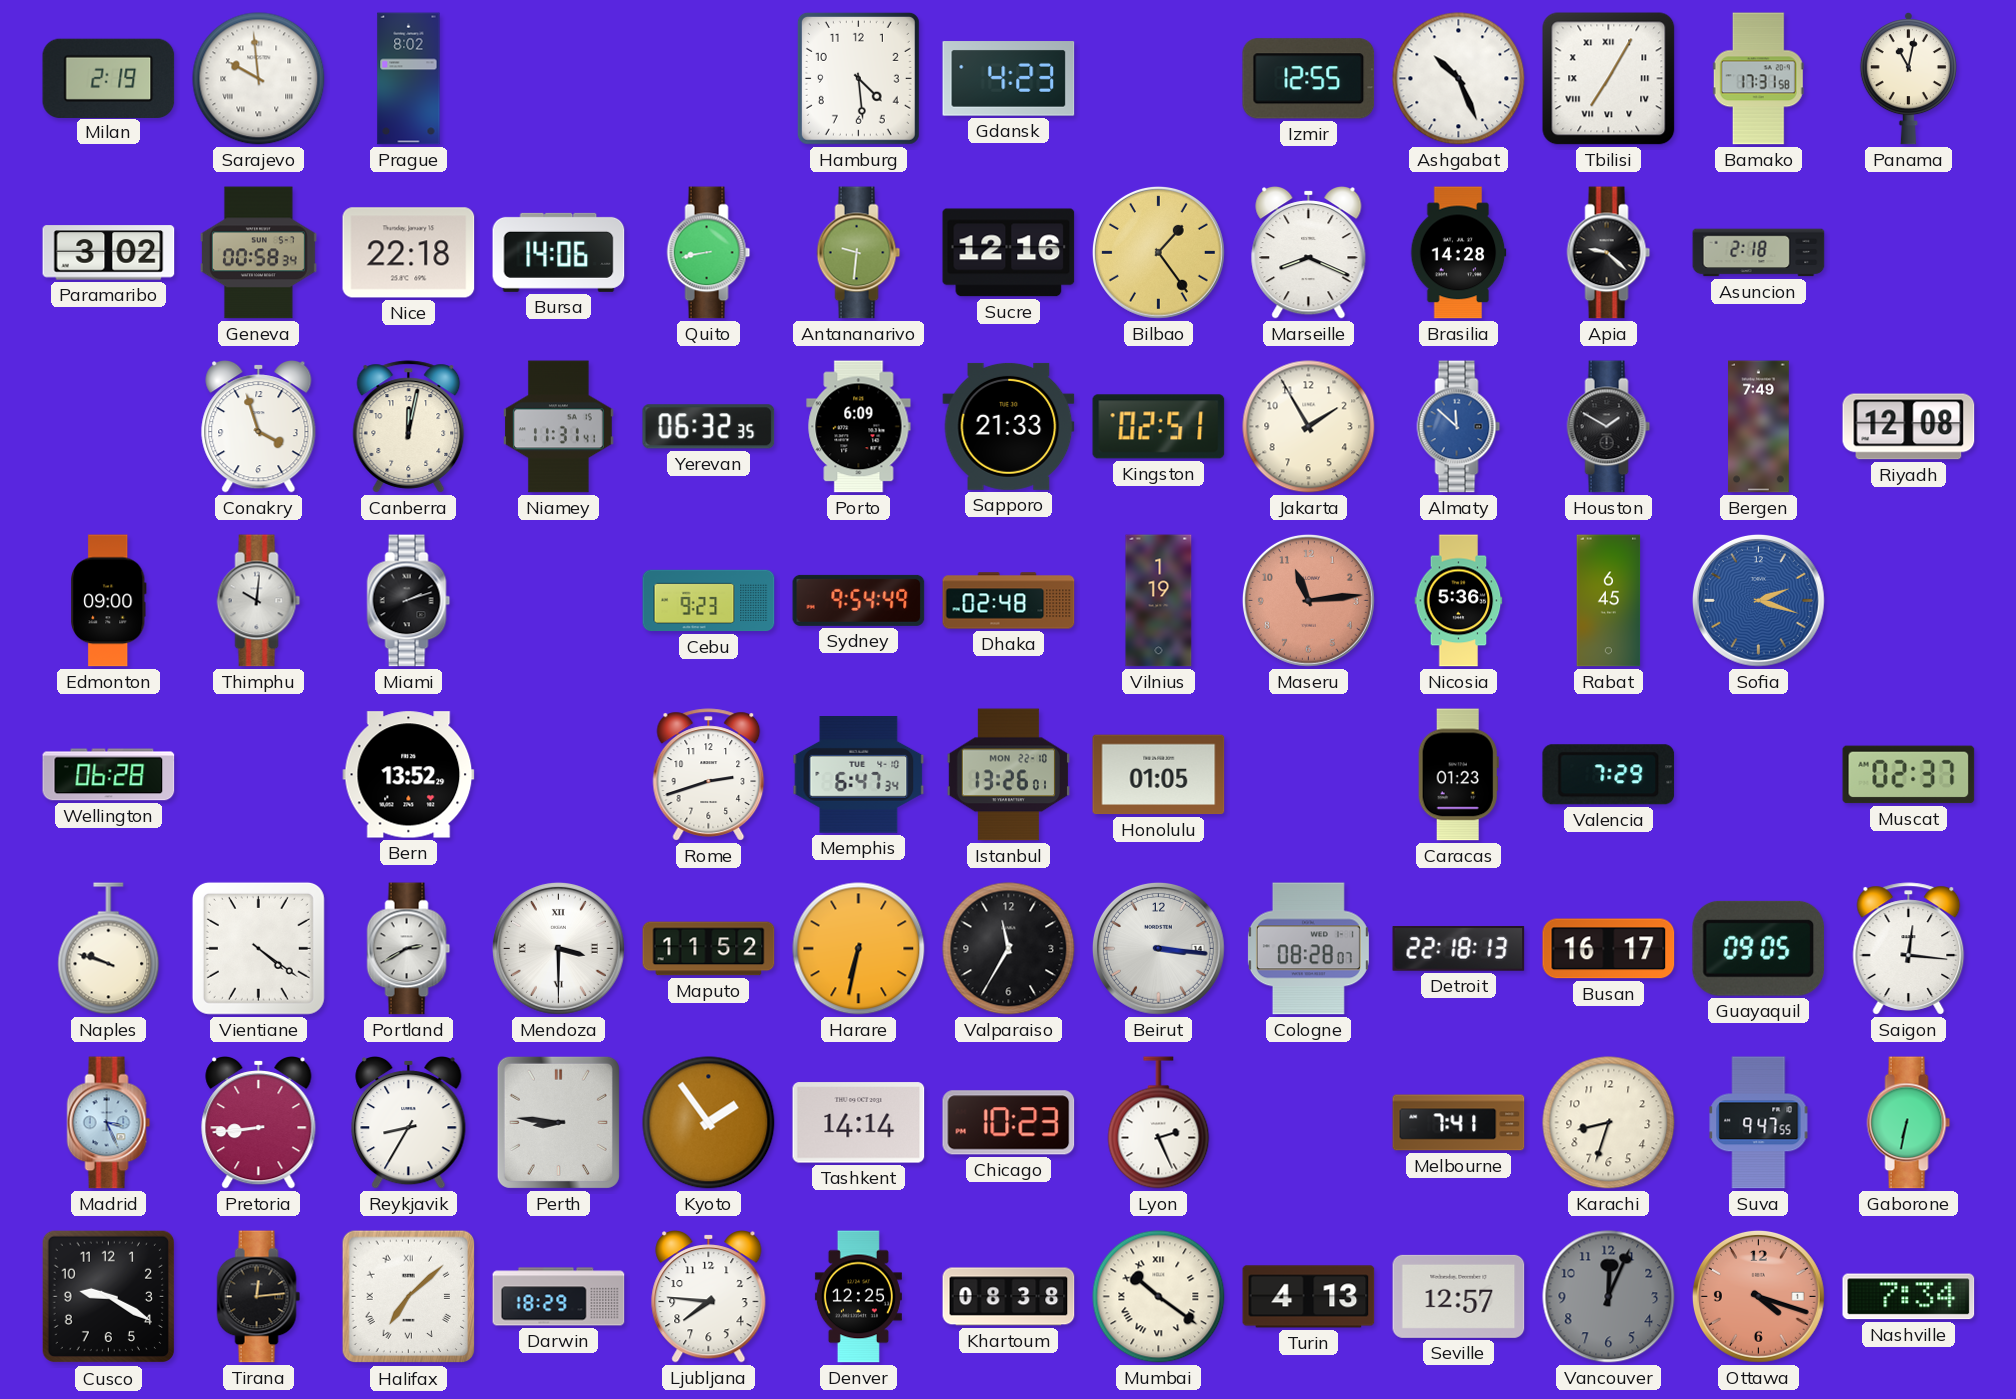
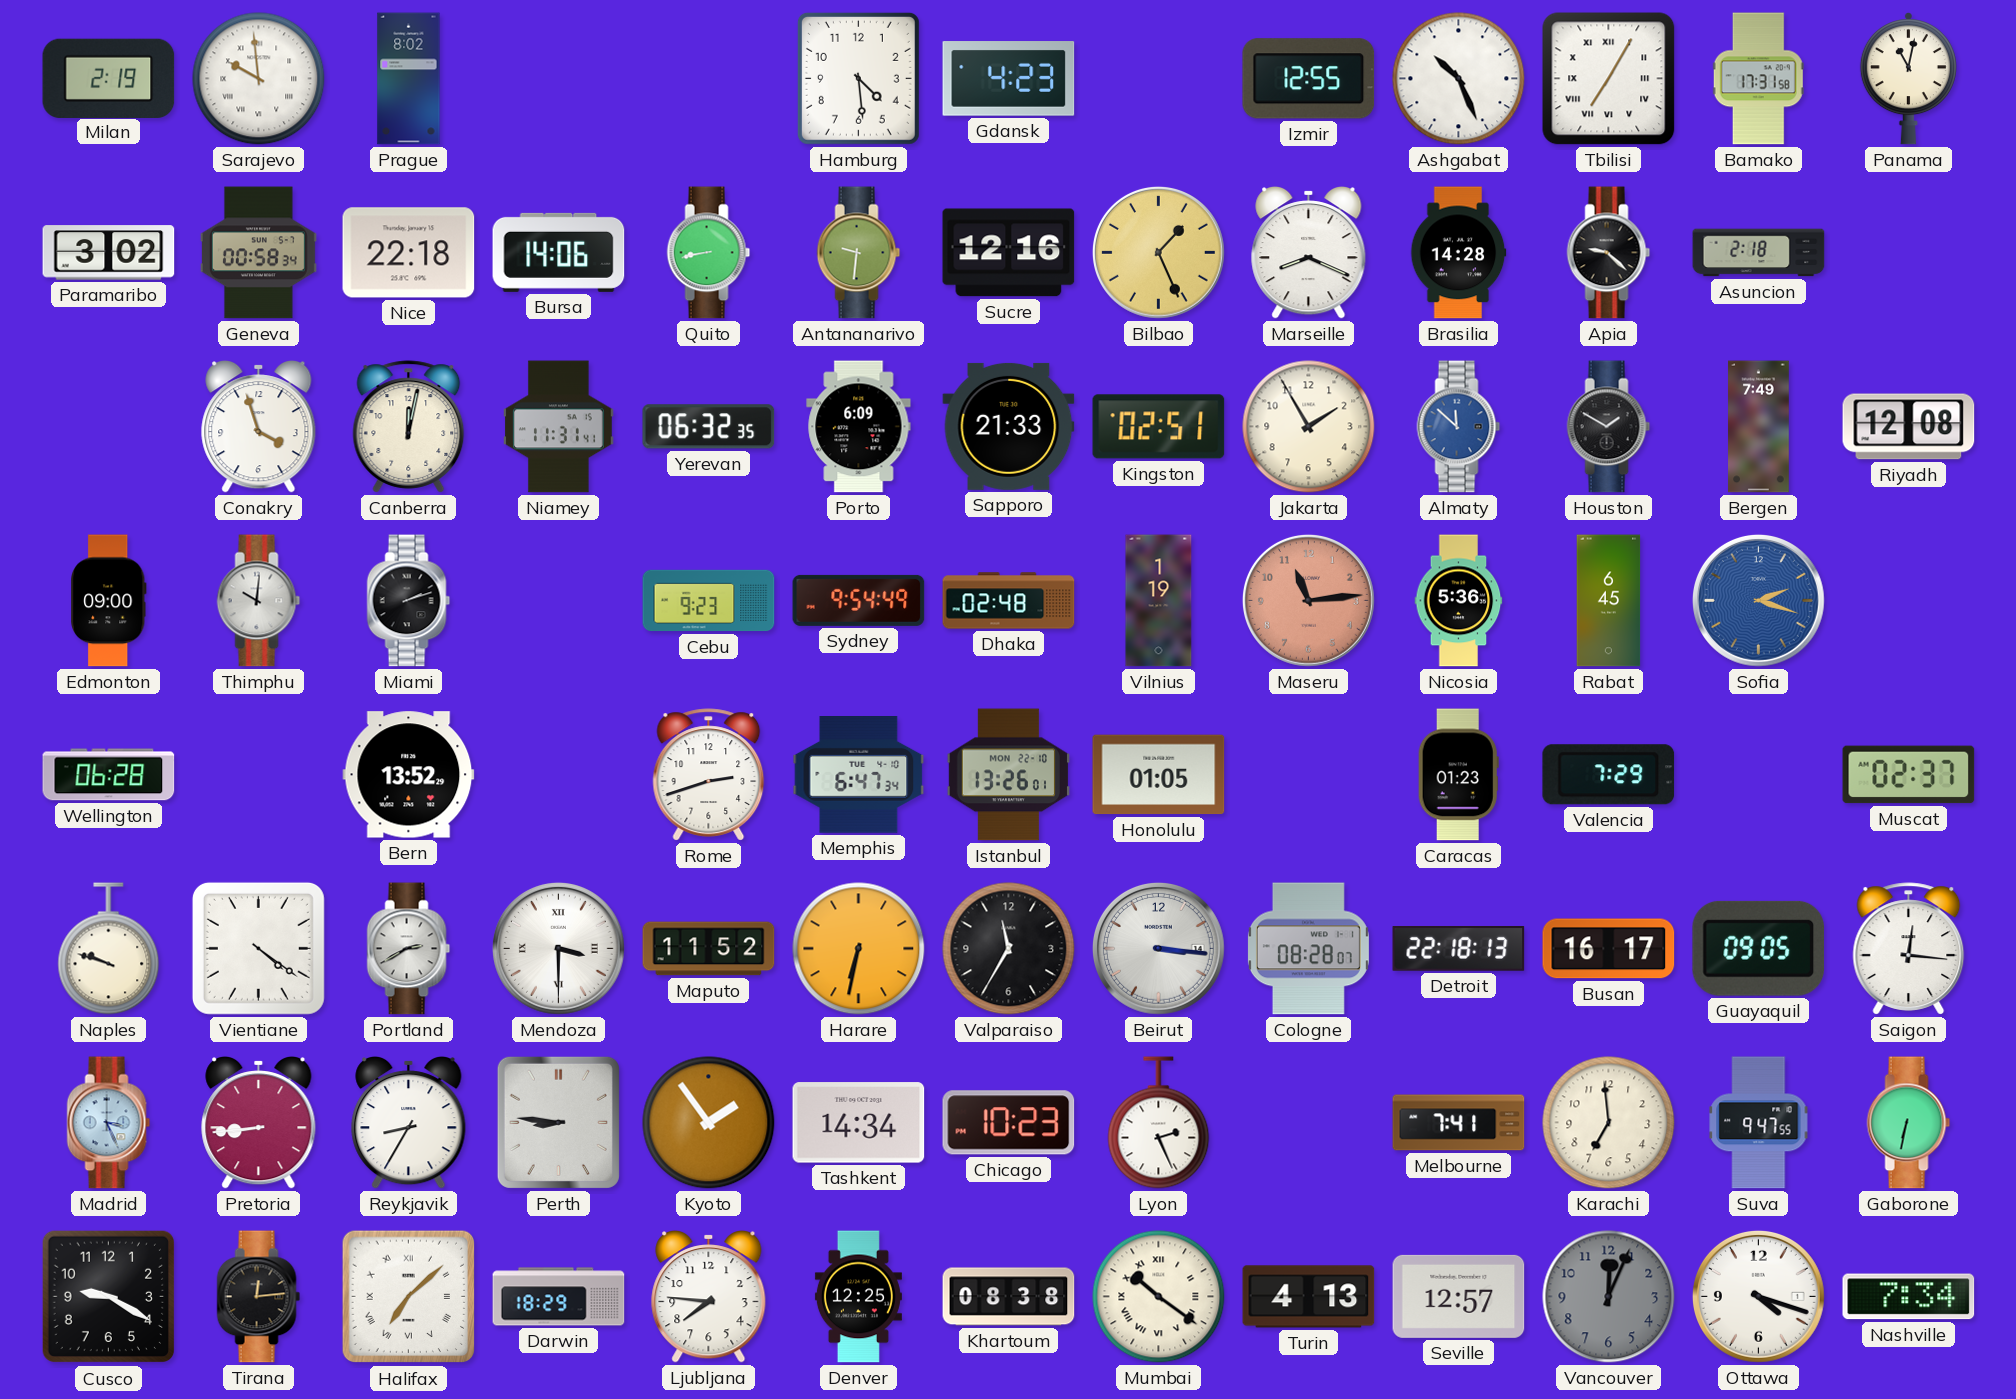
Bilbao: 1:24 -> 1:26 (1158, 252)
Tashkent: 14:14 -> 14:34 (859, 1123)
Karachi: 8:33 -> 6:59 (1609, 1123)
Ottawa dial: salmon -> white (1758, 1296)
